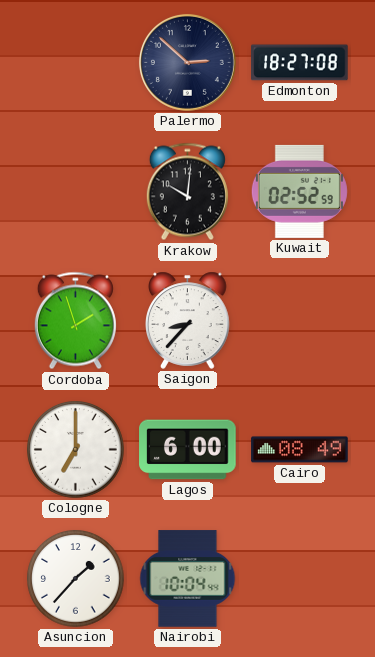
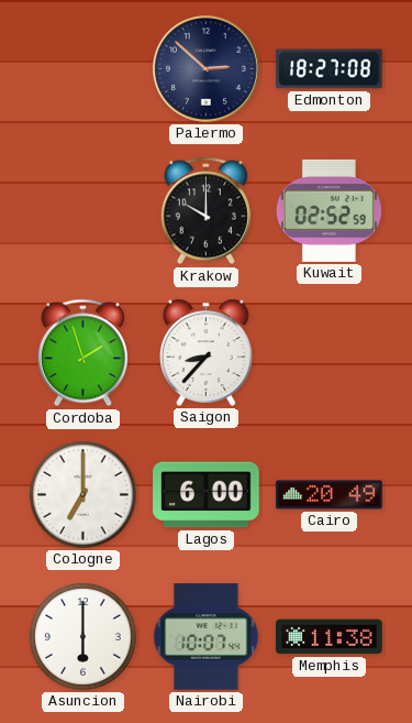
Krakow: 10:01 -> 10:00 (205, 211)
Cairo: 08:49 -> 20:49 (330, 495)
Asuncion: 1:37 -> 6:00 (83, 637)
Nairobi: 10:04 -> 10:07 (207, 637)
Memphis: none -> 11:38 (330, 637)
